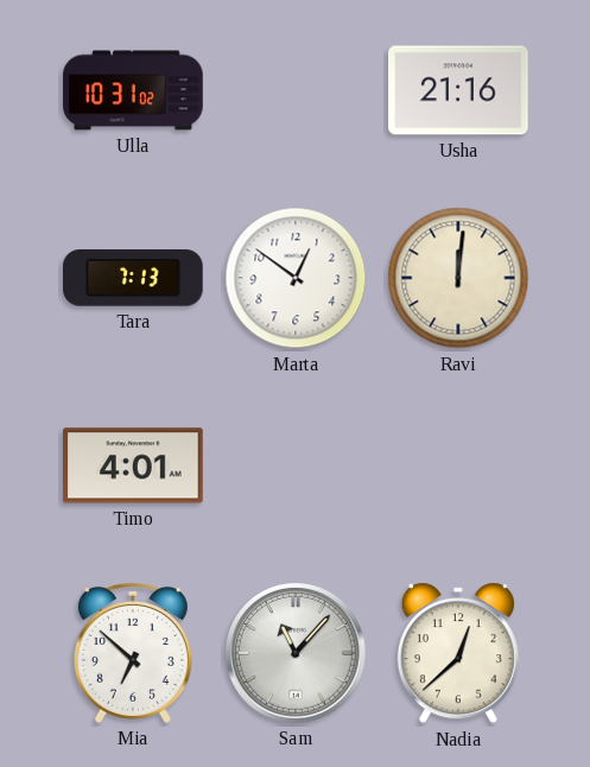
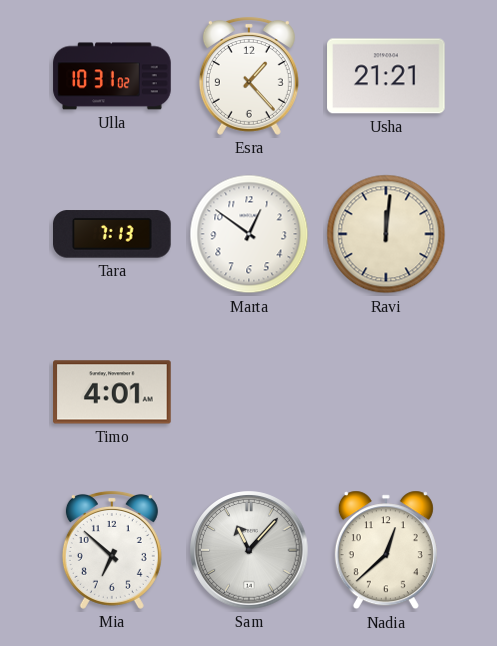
Esra: none -> 1:23 (249, 76)
Usha: 21:16 -> 21:21 (386, 76)
